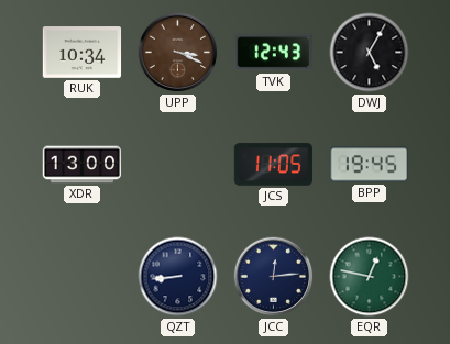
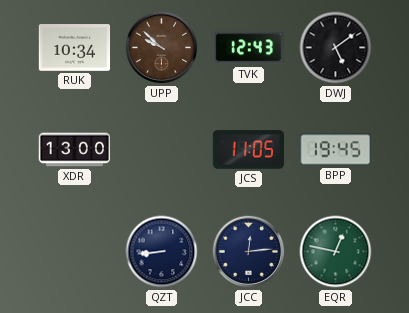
UPP: 3:19 -> 9:52 (162, 48)
DWJ: 5:05 -> 5:09 (336, 48)
